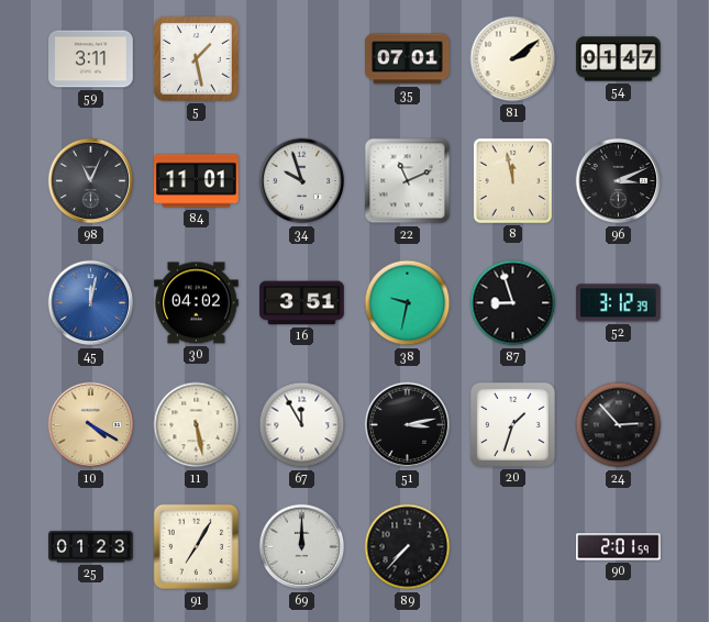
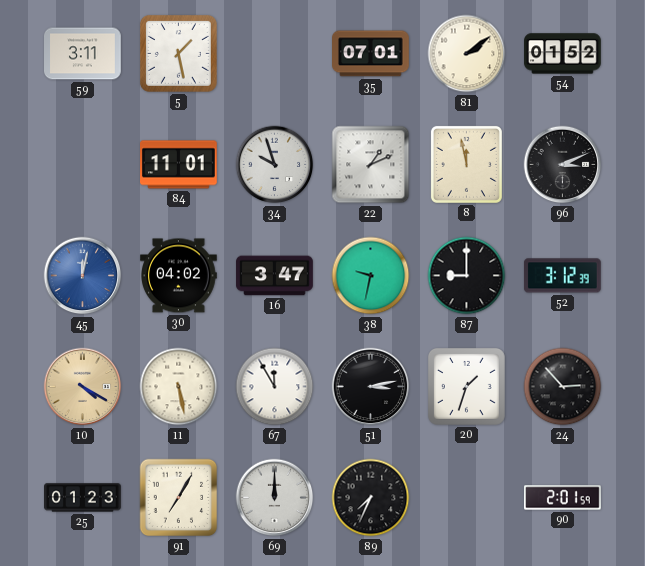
54: 01:47 -> 01:52 (563, 54)
98: 11:04 -> none (91, 181)
22: 11:11 -> 1:11 (371, 165)
16: 3:51 -> 3:47 (275, 276)
87: 8:57 -> 9:00 (467, 276)
89: 7:37 -> 7:34 (371, 498)
